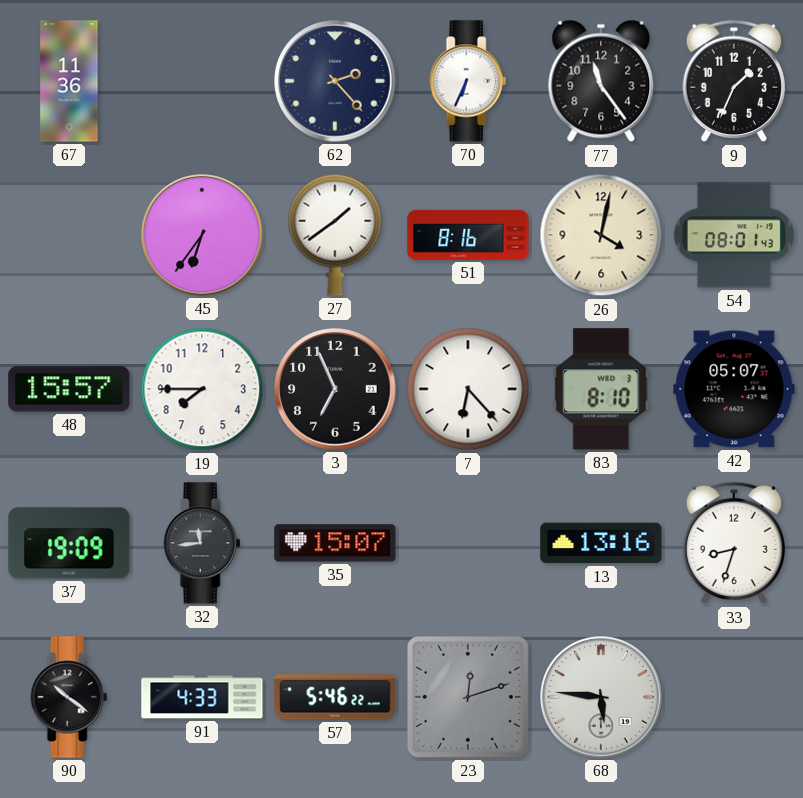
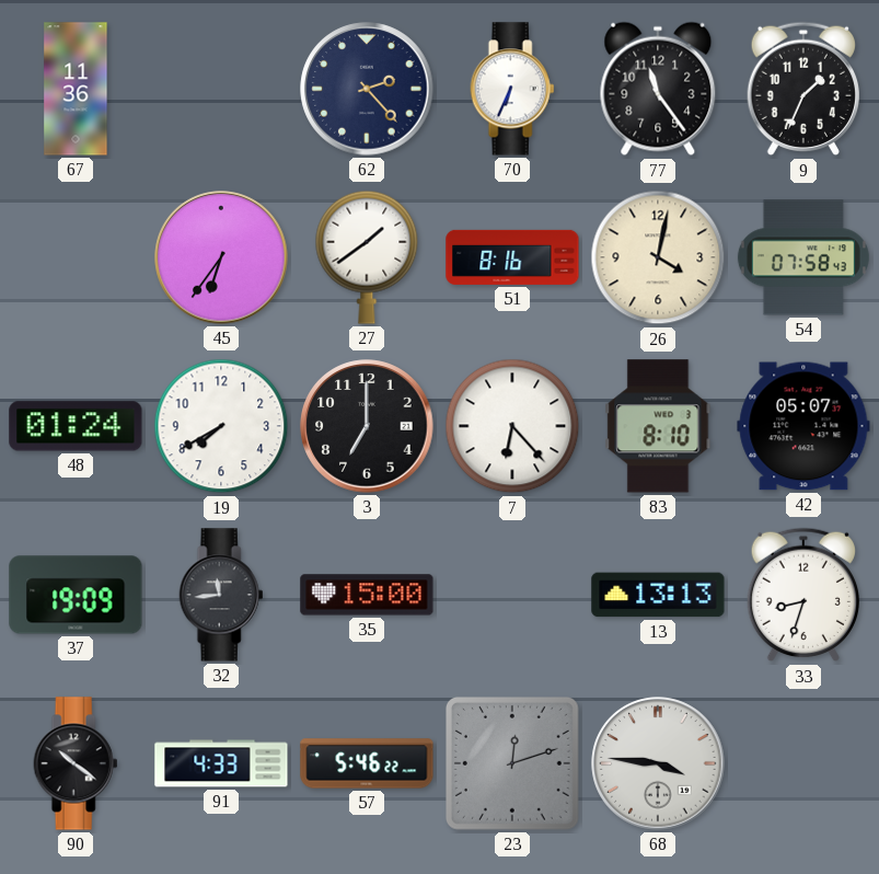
54: 08:01 -> 07:58 (803, 257)
48: 15:57 -> 01:24 (76, 426)
19: 7:45 -> 7:40 (221, 426)
3: 6:56 -> 7:00 (367, 426)
35: 15:07 -> 15:00 (367, 595)
13: 13:16 -> 13:13 (658, 595)
68: 5:46 -> 3:46 (658, 763)
